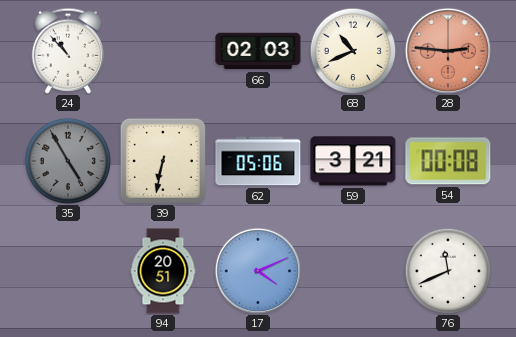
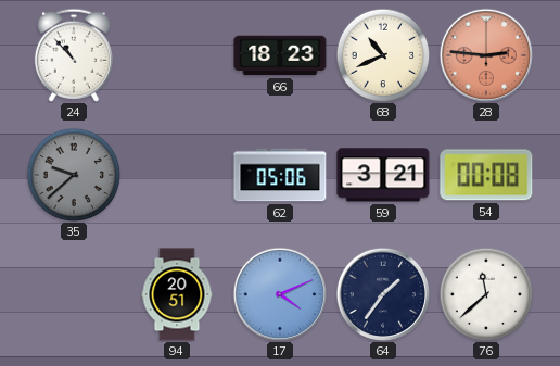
66: 02:03 -> 18:23 (280, 55)
35: 4:55 -> 9:38 (74, 175)
39: 6:32 -> none (163, 161)
64: none -> 1:36 (382, 293)
76: 11:41 -> 11:38 (486, 294)
